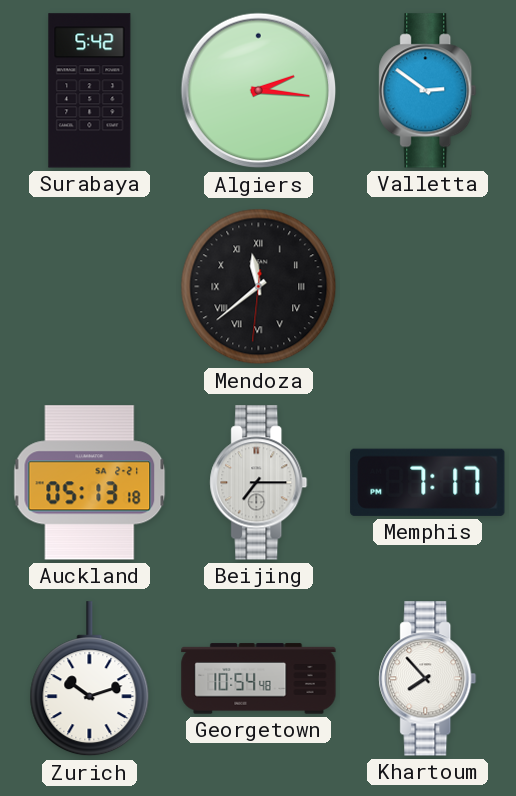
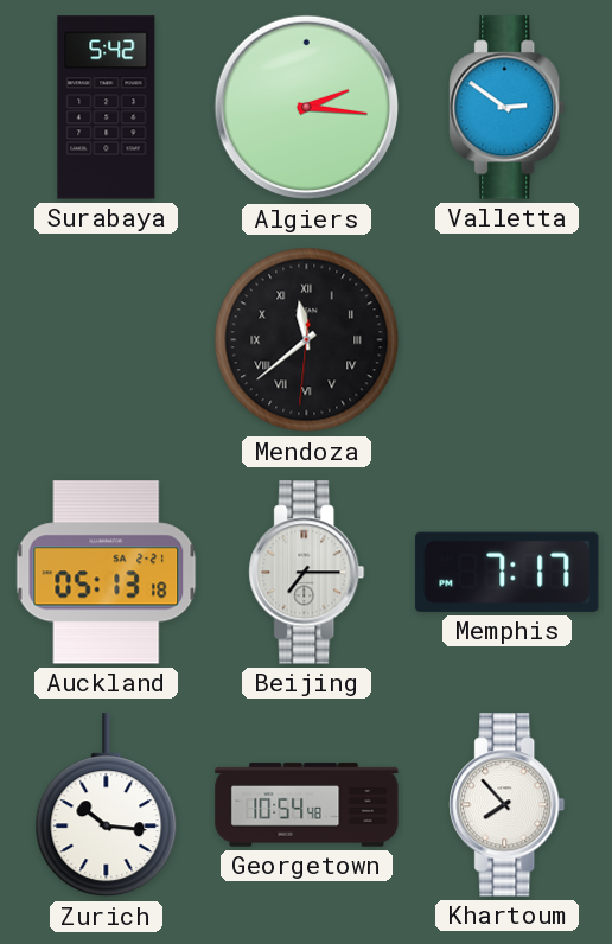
Zurich: 10:12 -> 10:16 (107, 805)
